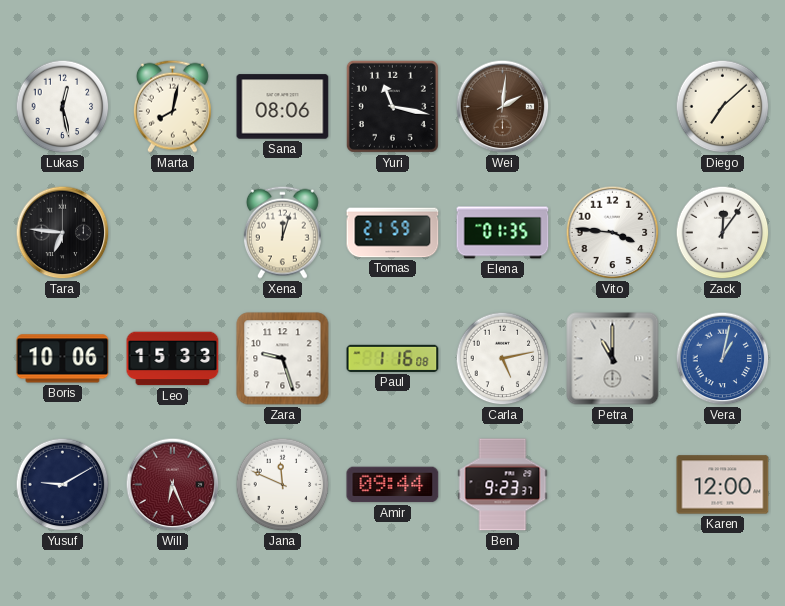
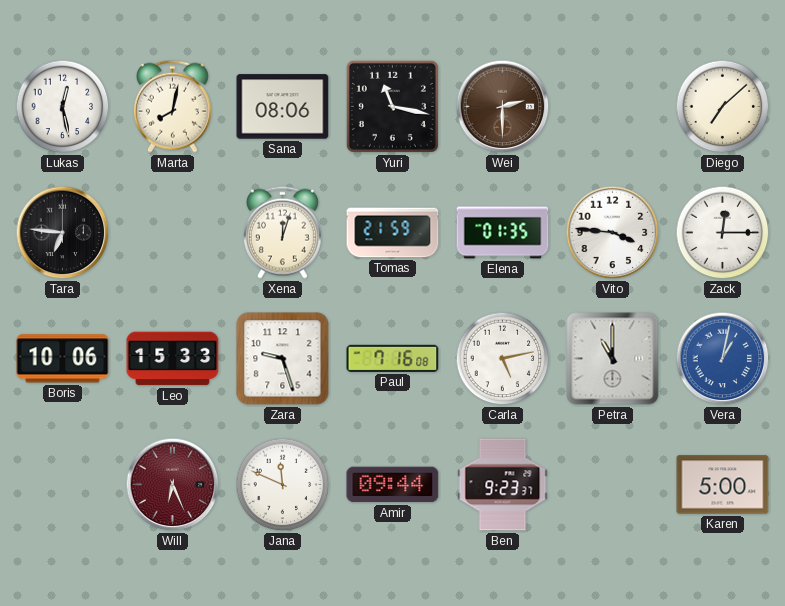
Wei: 2:01 -> 2:30 (503, 107)
Zack: 12:06 -> 12:15 (723, 233)
Paul: 1:16 -> 7:16 (393, 358)
Yusuf: 9:10 -> none (63, 485)
Karen: 12:00 -> 5:00 (723, 485)
